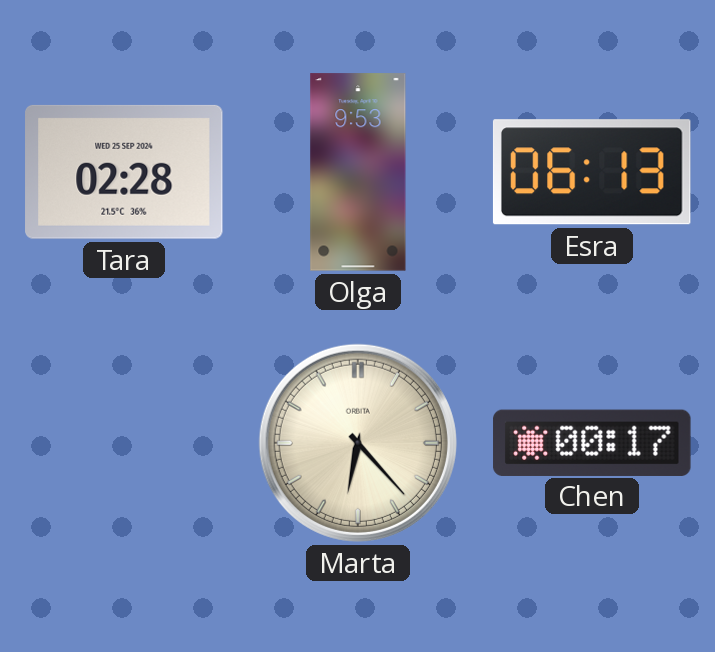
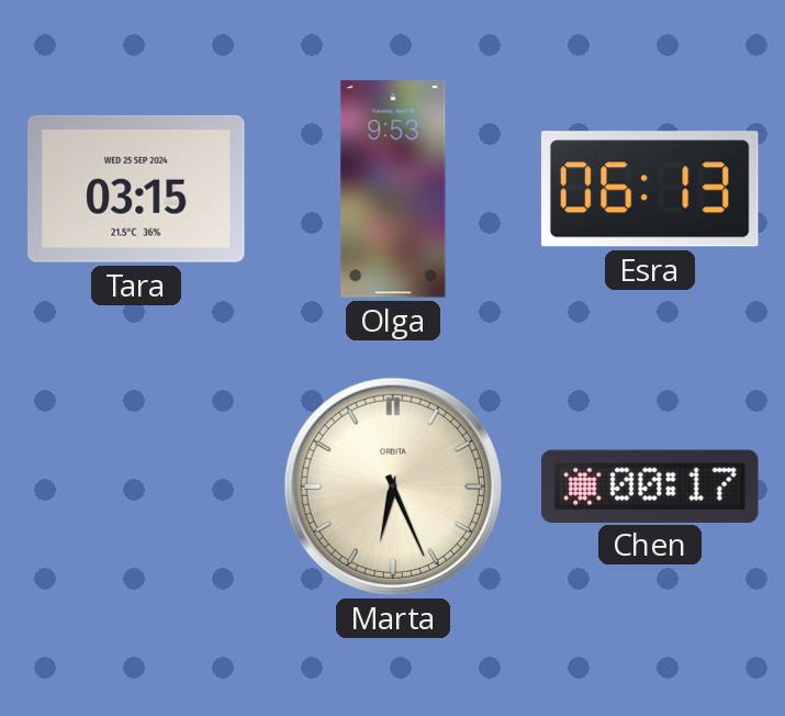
Tara: 02:28 -> 03:15 (137, 189)
Marta: 6:23 -> 6:26 (393, 486)
